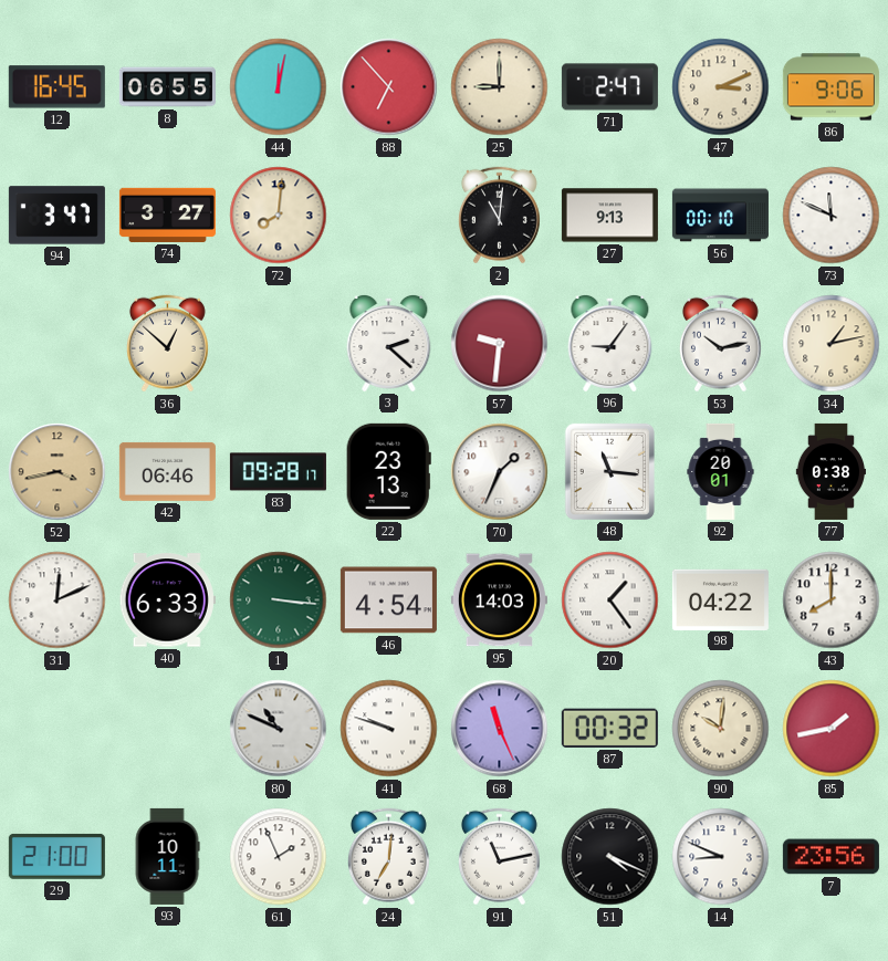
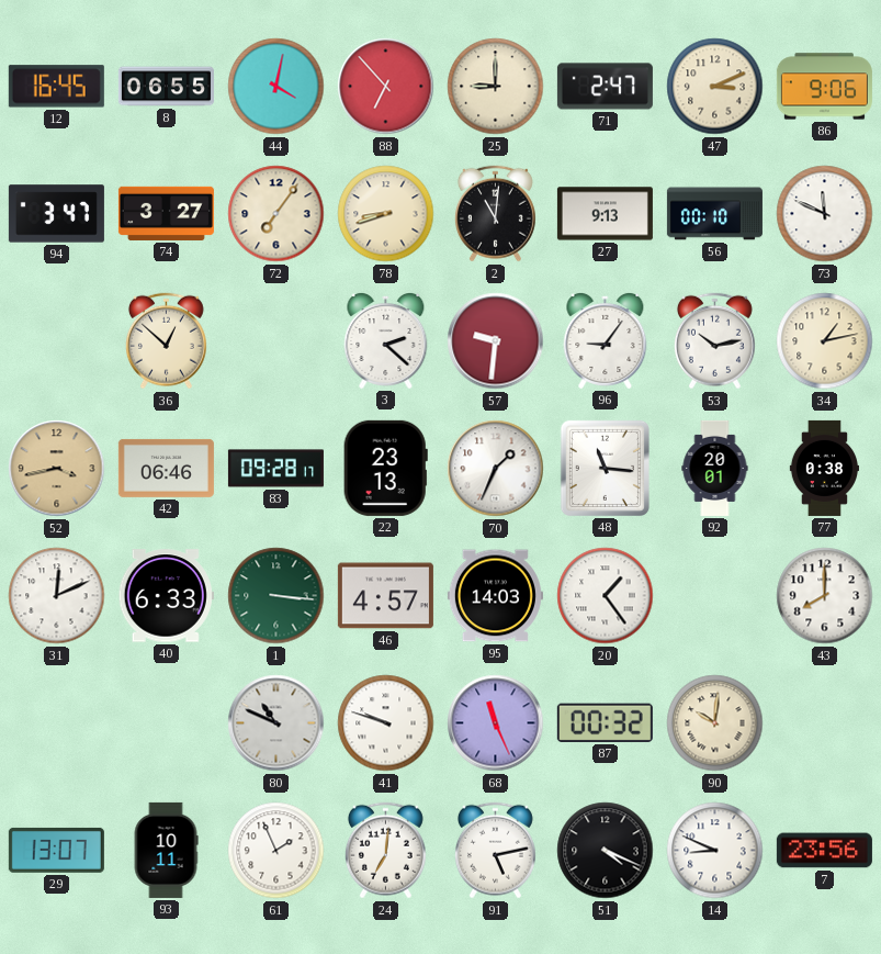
44: 12:02 -> 4:02 (276, 87)
72: 8:01 -> 7:06 (276, 214)
78: none -> 8:42 (386, 214)
46: 4:54 -> 4:57 (385, 596)
98: 04:22 -> none (720, 599)
85: 1:43 -> none (832, 729)
29: 21:00 -> 13:07 (56, 850)
91: 11:13 -> 5:13 (495, 851)
